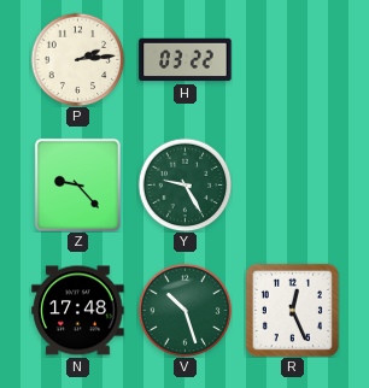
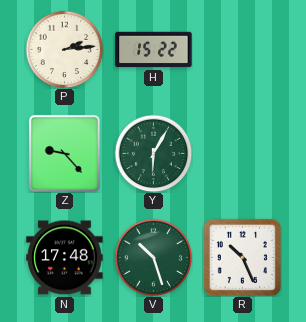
H: 03:22 -> 15:22 (154, 50)
Y: 9:25 -> 6:05 (153, 153)
R: 12:26 -> 10:26 (242, 257)
